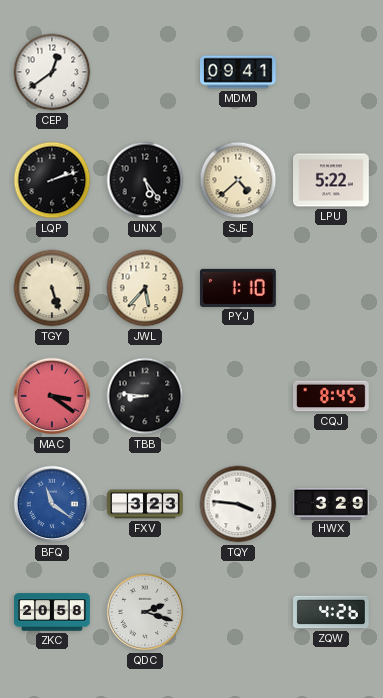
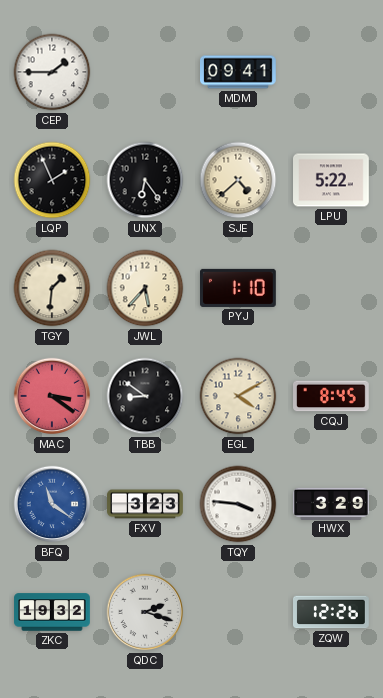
CEP: 12:39 -> 1:45 (52, 72)
LQP: 2:12 -> 1:56 (52, 180)
UNX: 5:24 -> 6:24 (145, 180)
TGY: 5:27 -> 1:31 (52, 288)
TBB: 8:46 -> 8:51 (145, 396)
EGL: none -> 4:10 (238, 396)
ZKC: 20:58 -> 19:32 (52, 612)
ZQW: 4:26 -> 12:26 (332, 612)
